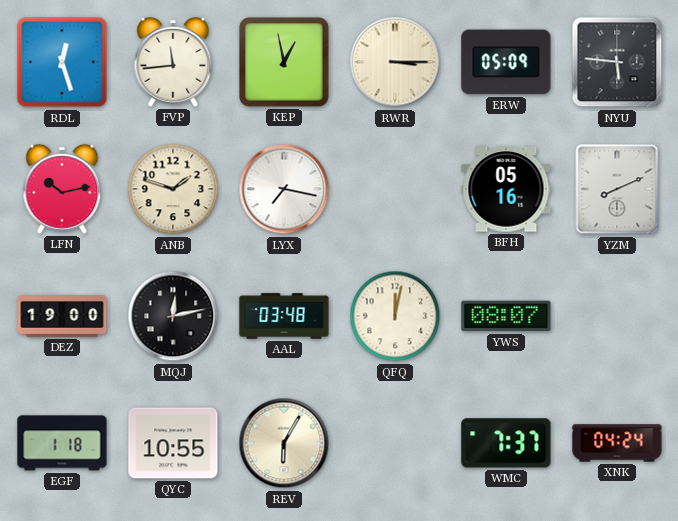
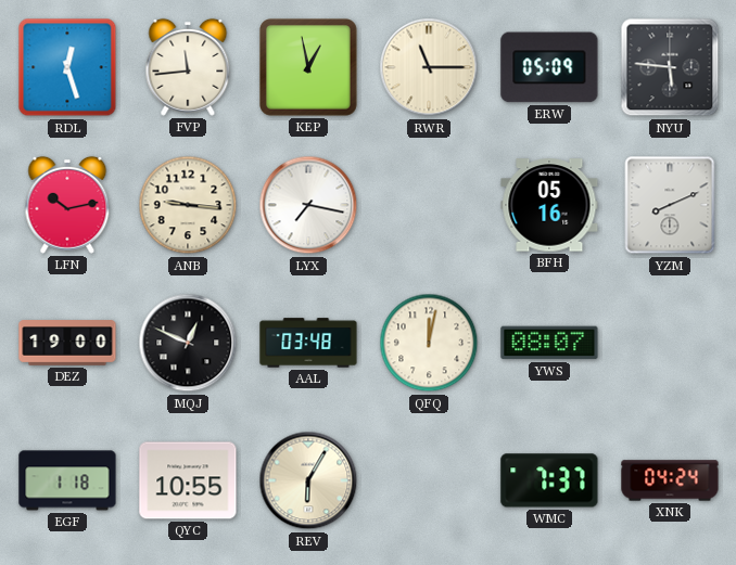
RWR: 3:15 -> 11:15 (429, 67)
ANB: 1:48 -> 9:16 (188, 205)
MQJ: 12:13 -> 12:49 (188, 343)
